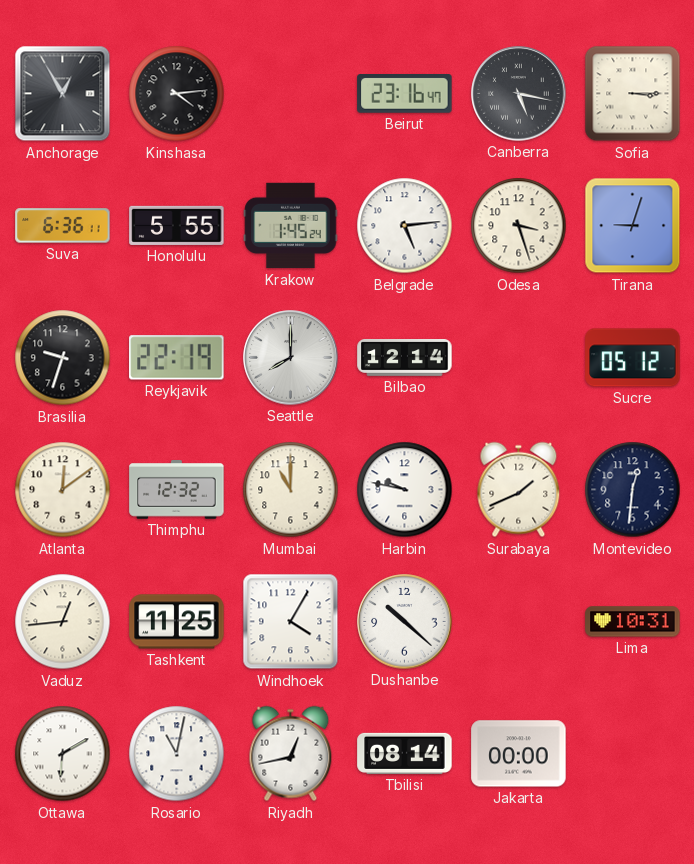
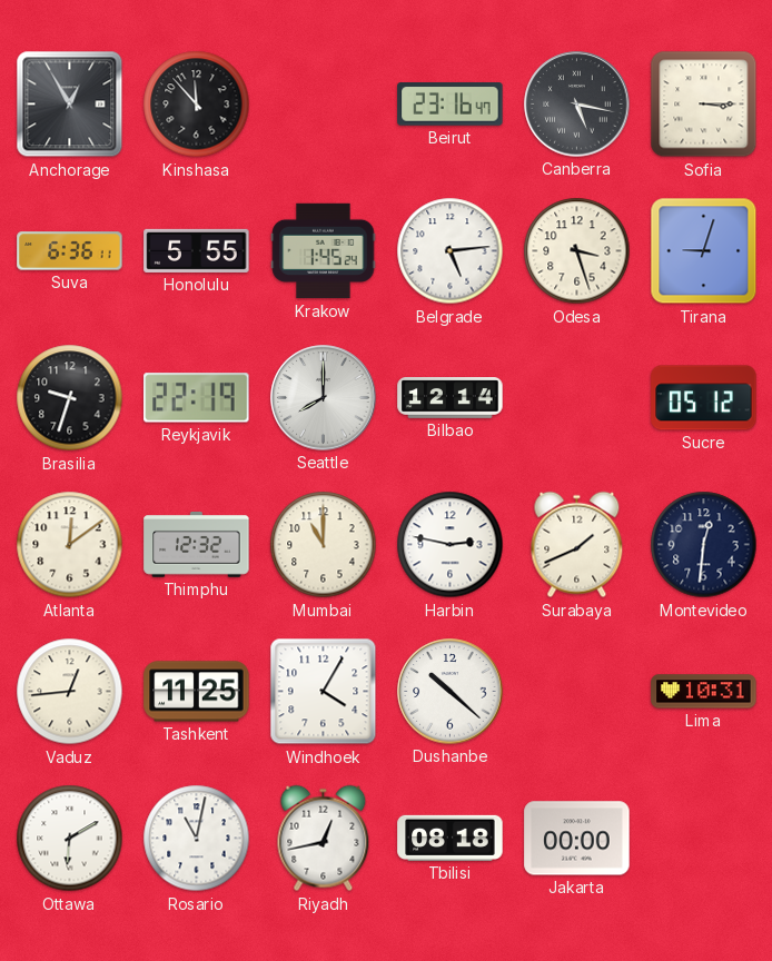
Kinshasa: 4:14 -> 11:53 (197, 105)
Harbin: 9:47 -> 2:47 (451, 545)
Tbilisi: 08:14 -> 08:18 (451, 838)
